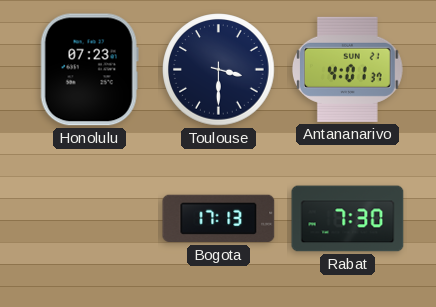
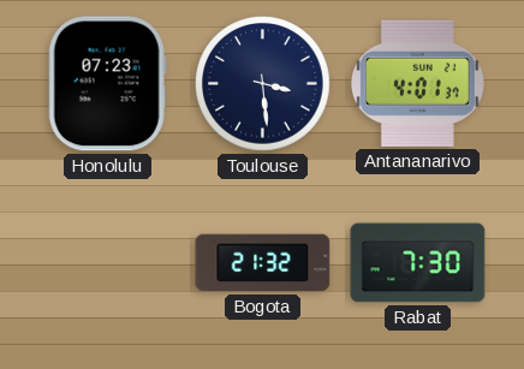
Toulouse: 3:30 -> 3:29 (263, 84)
Bogota: 17:13 -> 21:32 (263, 263)
